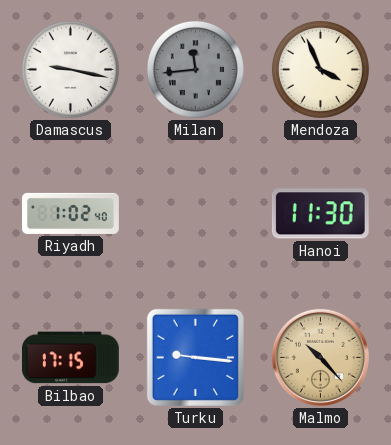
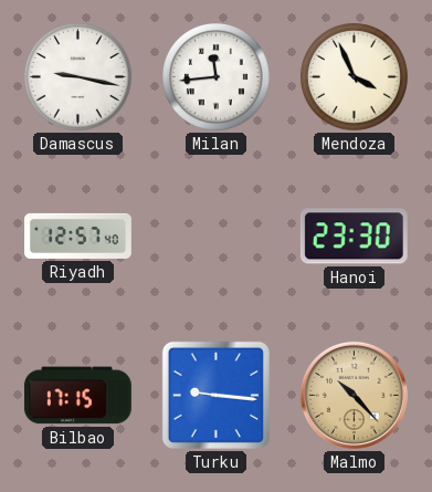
Milan dial: grey -> white (215, 76)
Riyadh: 1:02 -> 12:57 (77, 235)
Hanoi: 11:30 -> 23:30 (354, 237)
